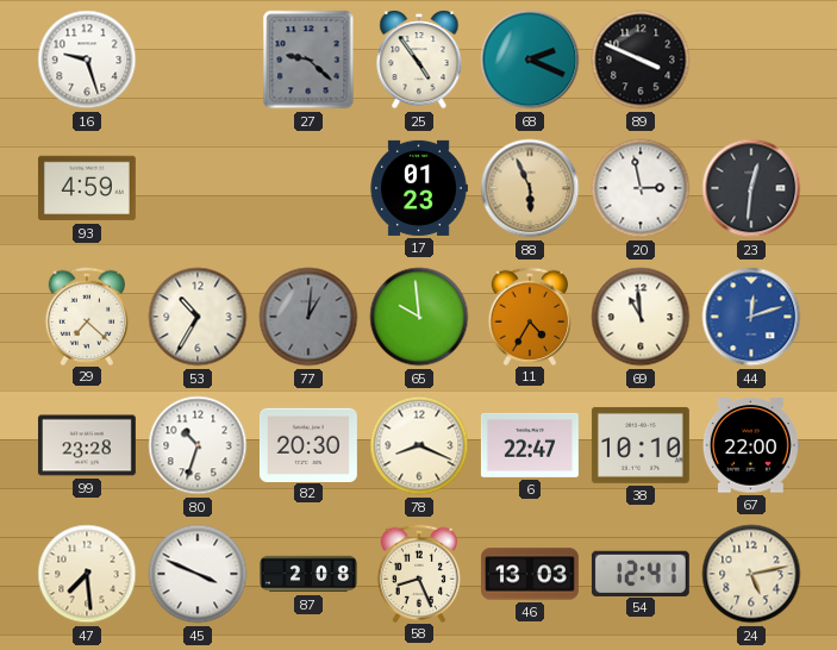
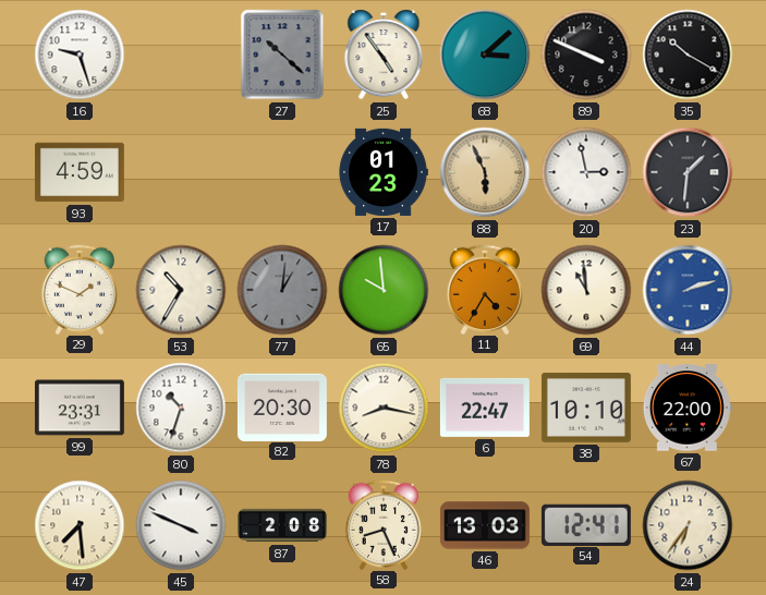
27: 9:22 -> 10:22 (282, 54)
68: 2:19 -> 3:08 (485, 54)
35: none -> 10:20 (688, 54)
23: 12:31 -> 1:31 (688, 172)
29: 7:22 -> 1:49 (78, 289)
44: 12:12 -> 2:12 (688, 290)
99: 23:28 -> 23:31 (80, 408)
78: 8:19 -> 8:17 (384, 408)
24: 5:13 -> 6:36 (688, 525)
